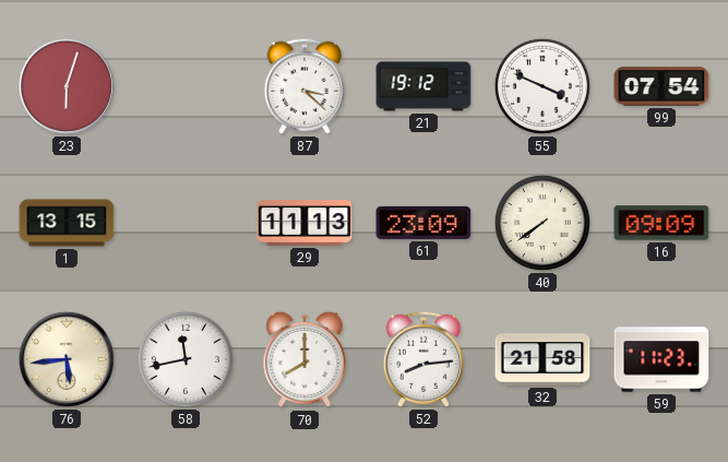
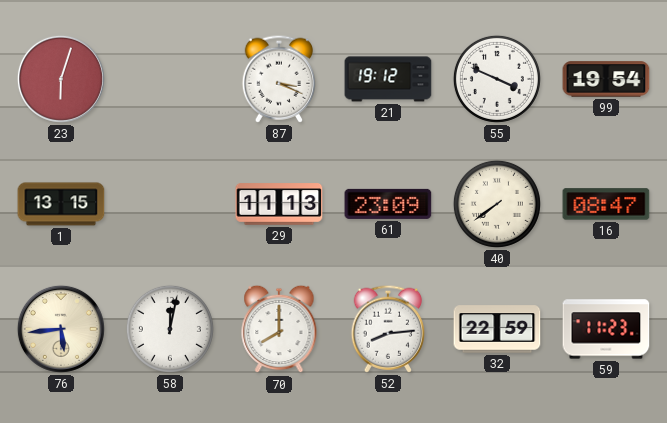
87: 3:22 -> 3:19 (278, 79)
99: 07:54 -> 19:54 (606, 79)
16: 09:09 -> 08:47 (606, 204)
58: 11:43 -> 12:02 (170, 329)
32: 21:58 -> 22:59 (497, 329)
